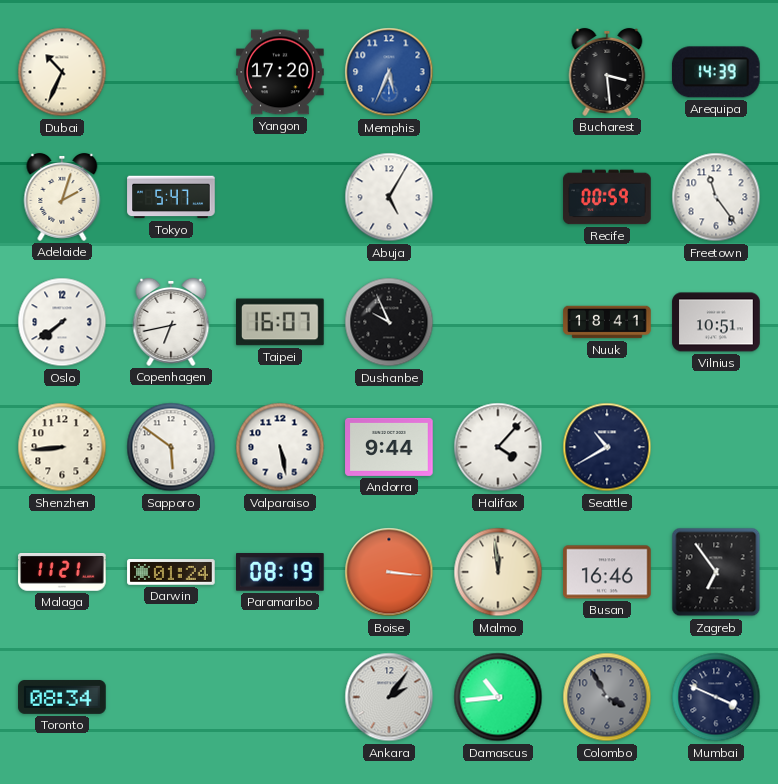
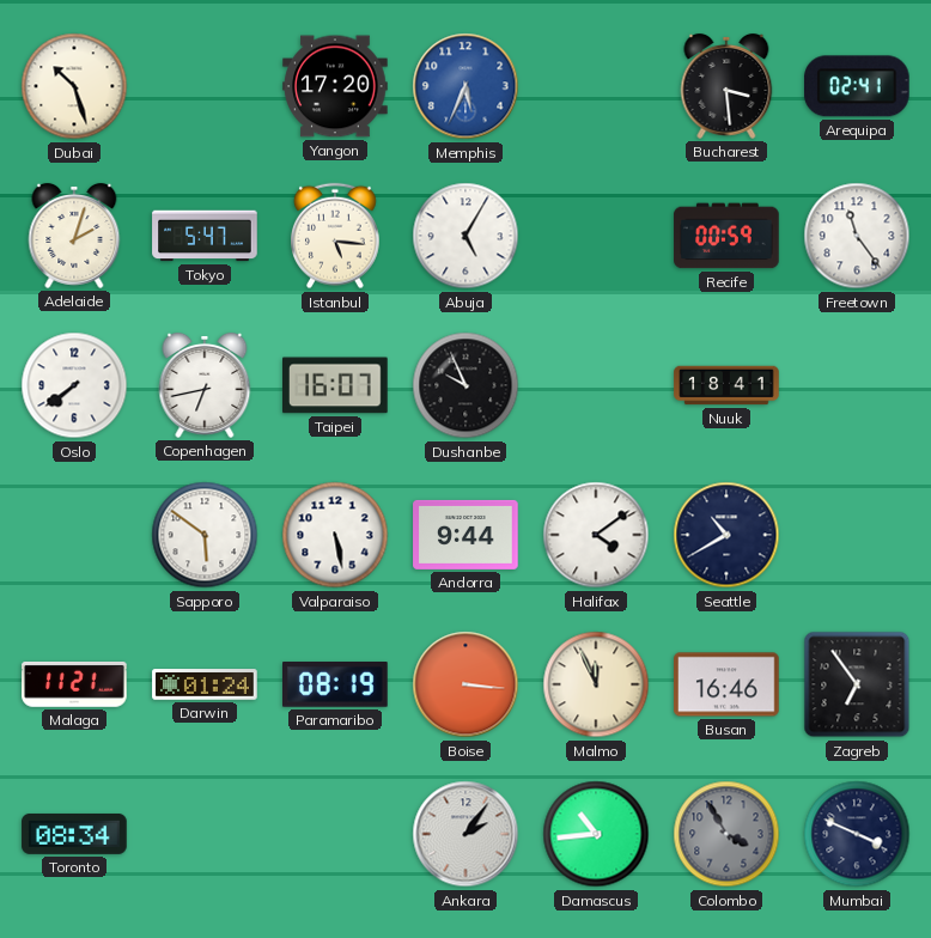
Dubai: 10:34 -> 10:27 (74, 86)
Arequipa: 14:39 -> 02:41 (857, 86)
Istanbul: none -> 5:16 (336, 236)
Vilnius: 10:51 -> none (716, 322)
Shenzhen: 8:44 -> none (62, 447)
Halifax: 4:07 -> 4:09 (596, 535)
Malmo: 11:59 -> 11:56 (596, 684)
